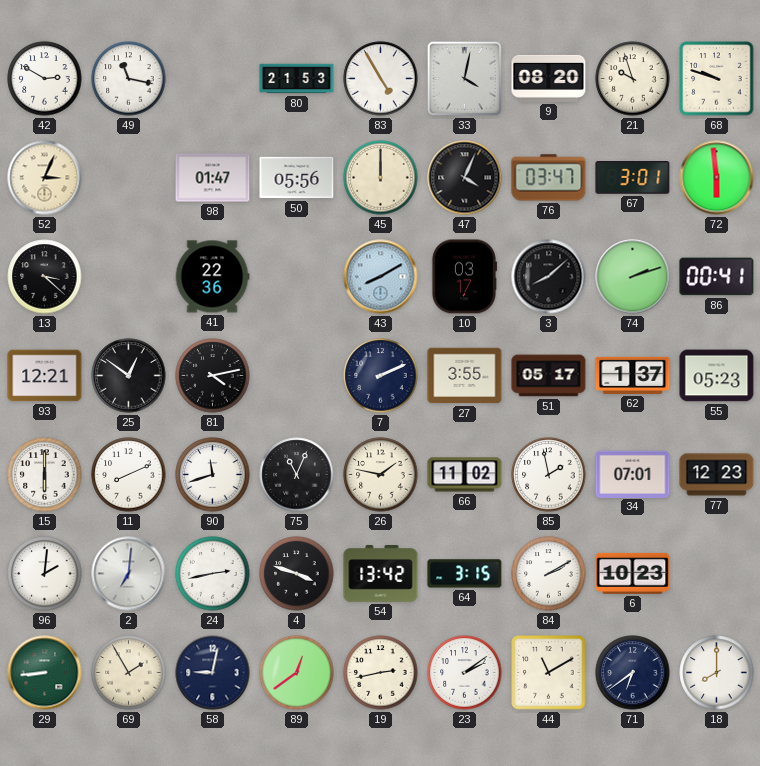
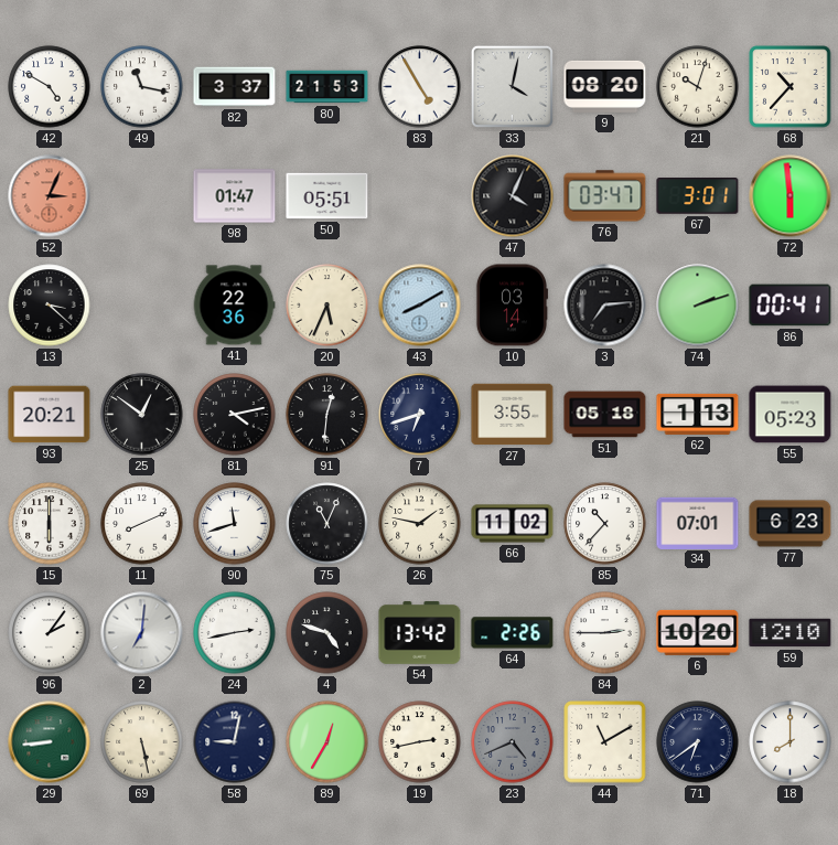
42: 2:50 -> 4:50 (50, 87)
82: none -> 3:37 (235, 87)
21: 9:57 -> 10:03 (698, 87)
68: 9:48 -> 10:37 (791, 87)
52 dial: cream -> salmon (50, 196)
50: 05:56 -> 05:51 (327, 196)
45: 12:00 -> none (381, 178)
20: none -> 5:34 (327, 306)
10: 03:17 -> 03:14 (512, 306)
3: 8:08 -> 7:14 (605, 306)
93: 12:21 -> 20:21 (50, 415)
91: none -> 12:31 (327, 415)
7: 2:11 -> 6:42 (420, 415)
51: 05:17 -> 05:18 (605, 415)
62: 1:37 -> 1:13 (698, 414)
85: 1:58 -> 10:37 (605, 524)
77: 12:23 -> 6:23 (791, 524)
96: 2:01 -> 2:06 (50, 633)
4: 3:48 -> 4:48 (327, 633)
64: 3:15 -> 2:26 (513, 633)
84: 2:10 -> 2:45 (605, 633)
6: 10:23 -> 10:20 (698, 632)
59: none -> 12:10 (791, 633)
69: 1:55 -> 5:28 (142, 742)
89: 12:39 -> 12:35 (327, 742)
23: 2:09 -> 4:41 (513, 742)
23 dial: white -> grey (513, 742)
